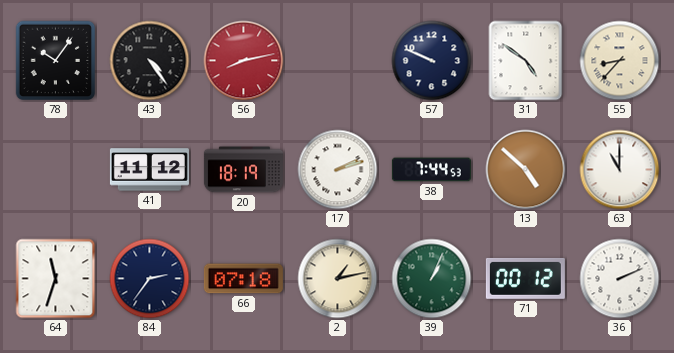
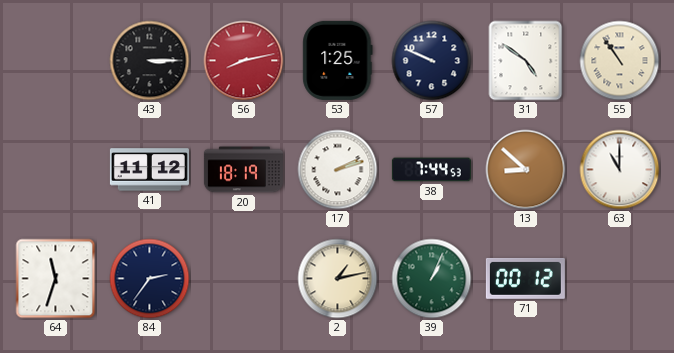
78: 10:06 -> none (56, 61)
43: 4:24 -> 3:15 (150, 61)
53: none -> 1:25 (338, 60)
55: 8:37 -> 10:54 (620, 61)
13: 4:52 -> 8:52 (526, 170)
66: 07:18 -> none (243, 279)
36: 2:11 -> none (620, 279)
